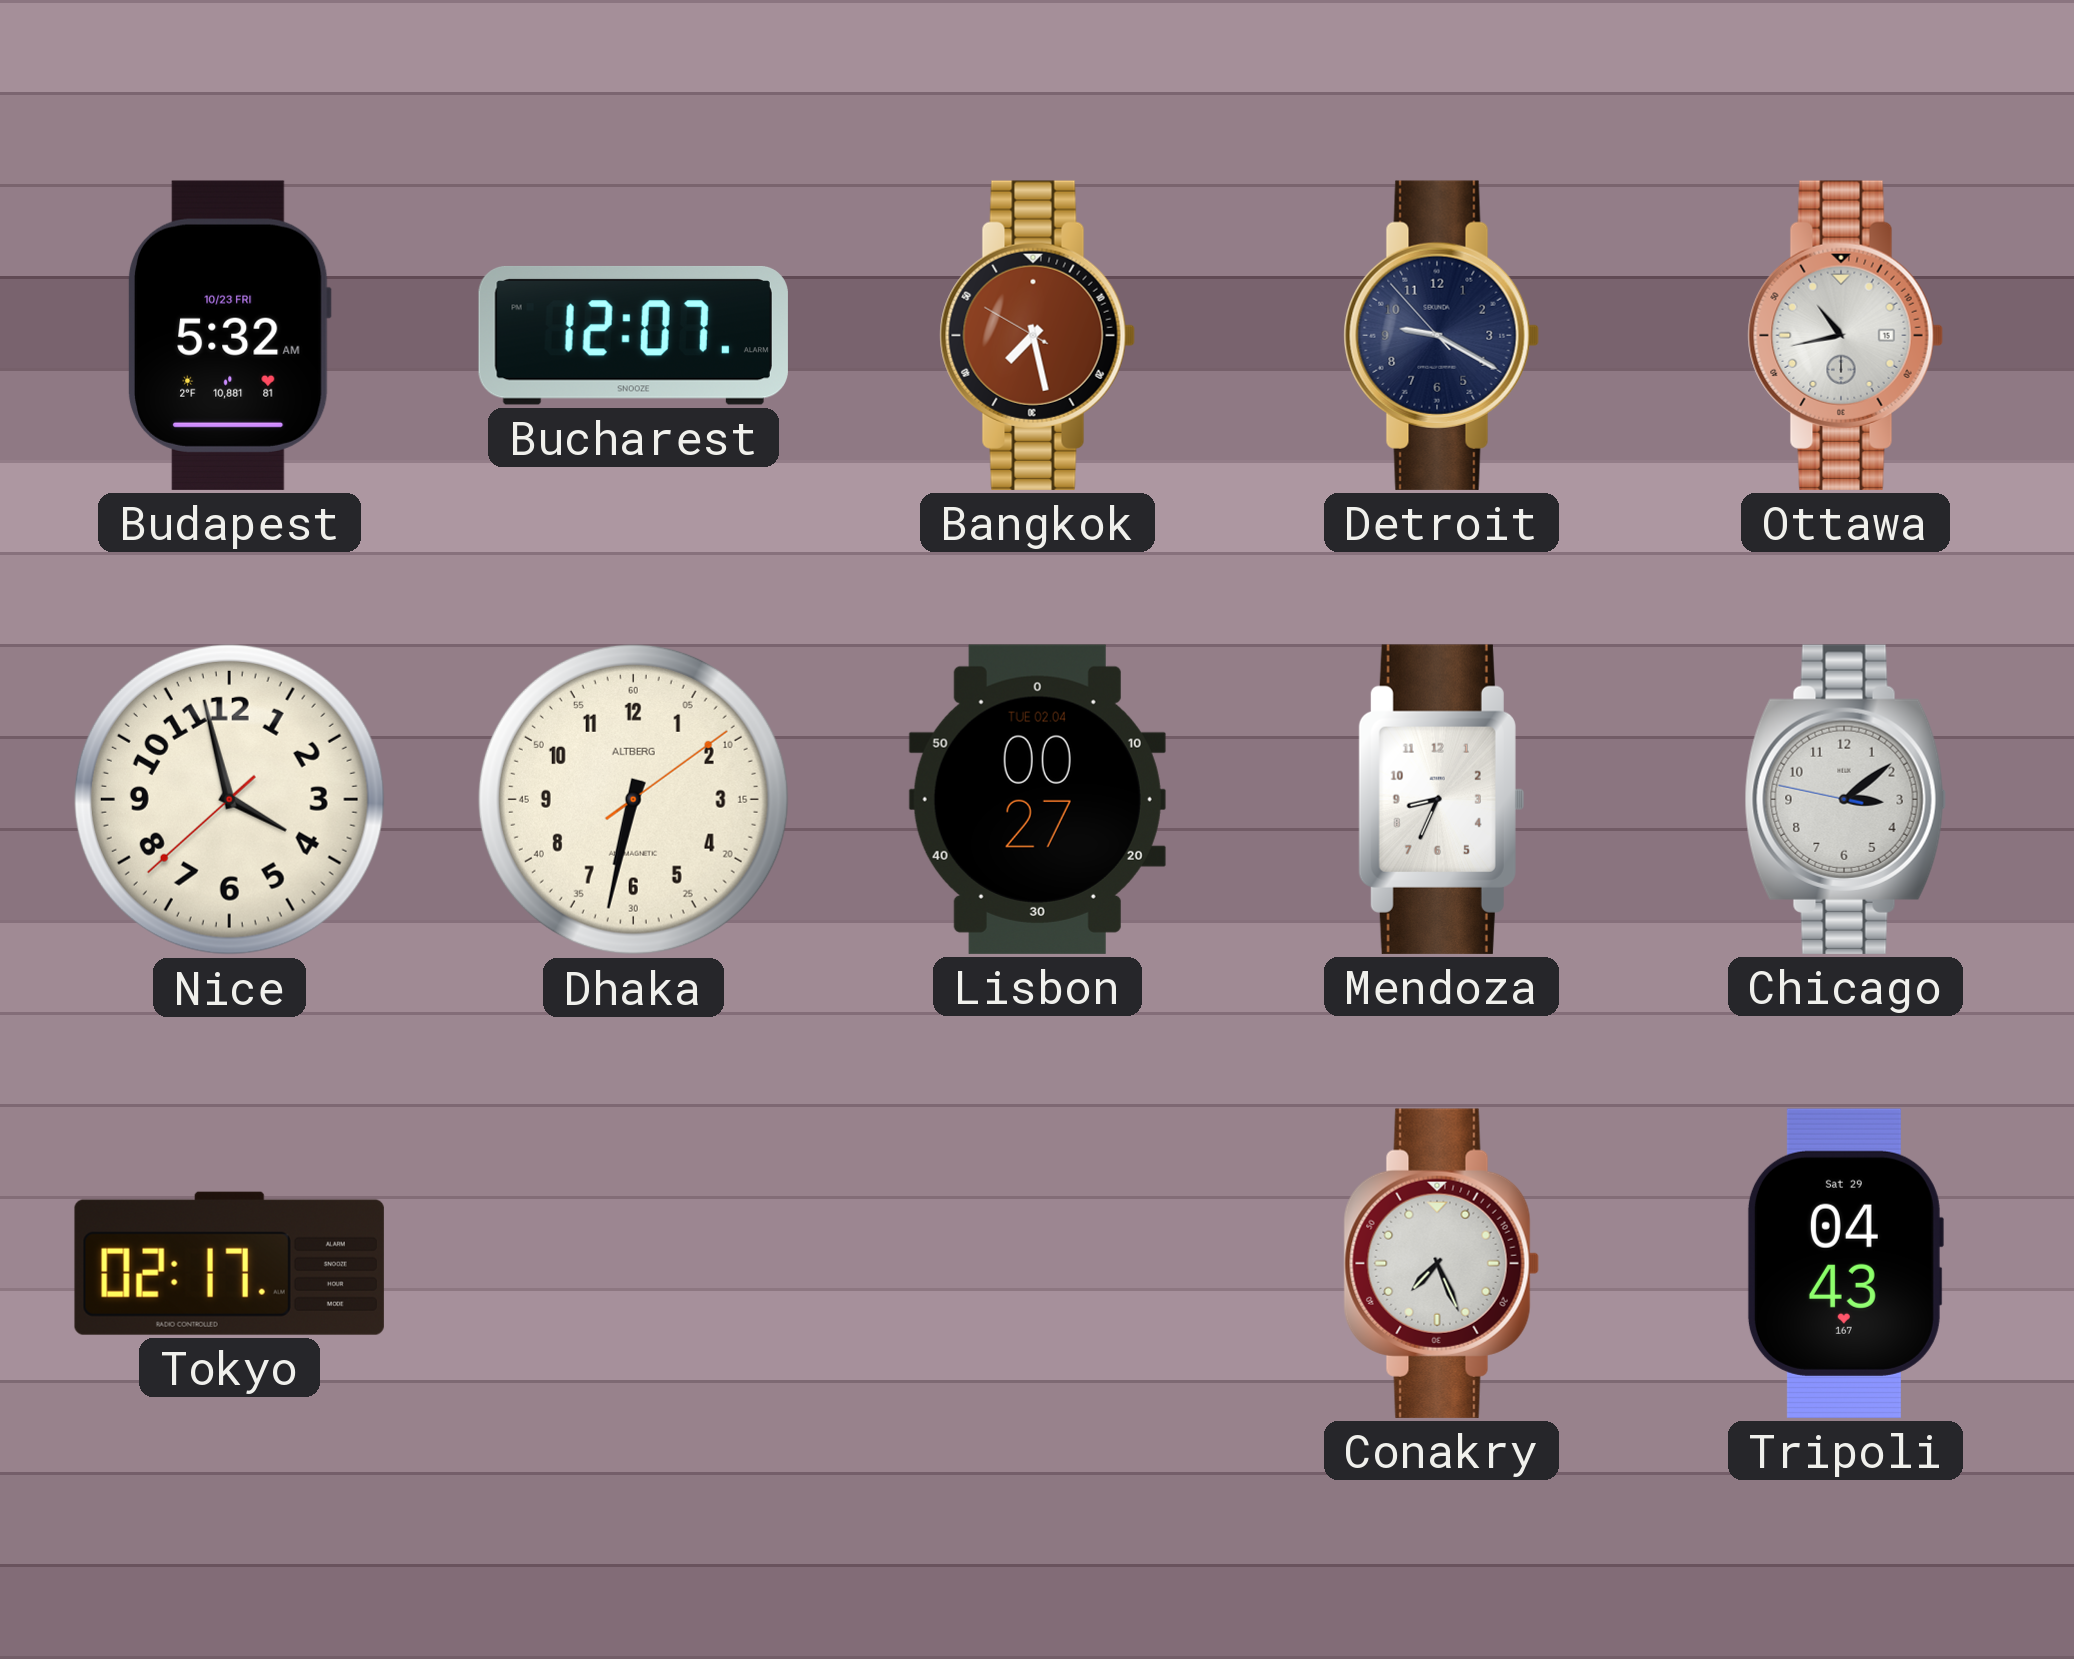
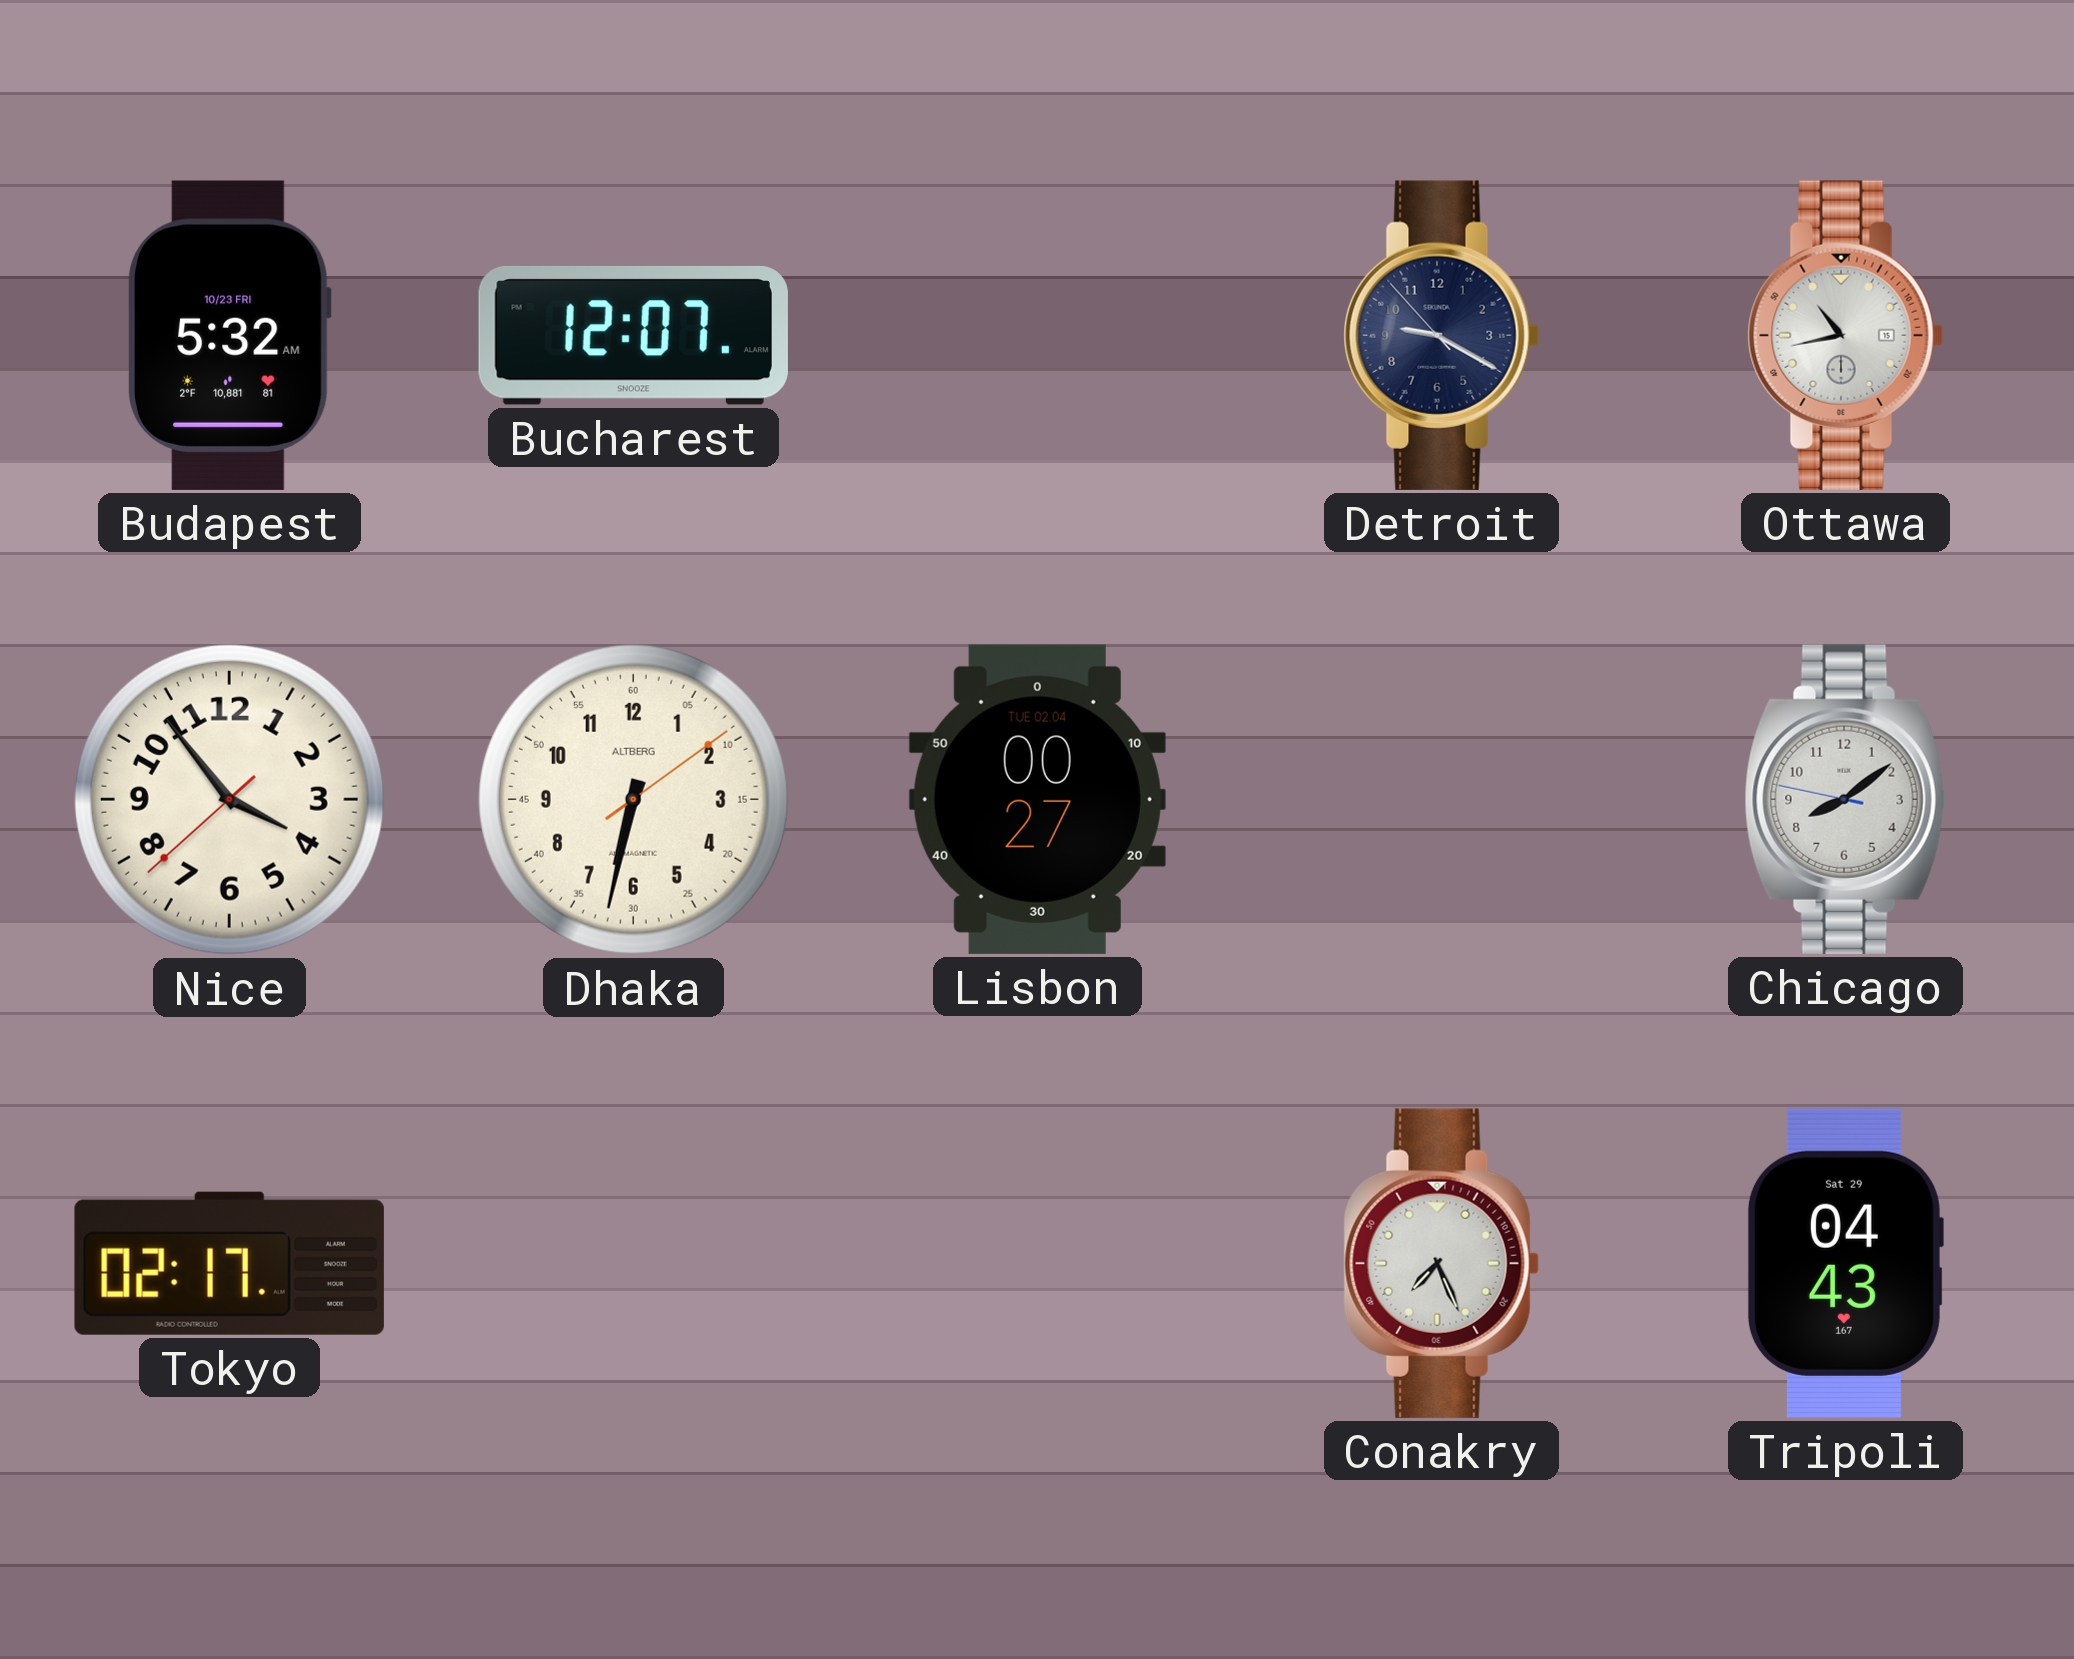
Bangkok: 7:27 -> none (1037, 335)
Nice: 3:57 -> 3:53 (229, 799)
Mendoza: 8:34 -> none (1441, 799)
Chicago: 3:08 -> 8:08 (1845, 799)
